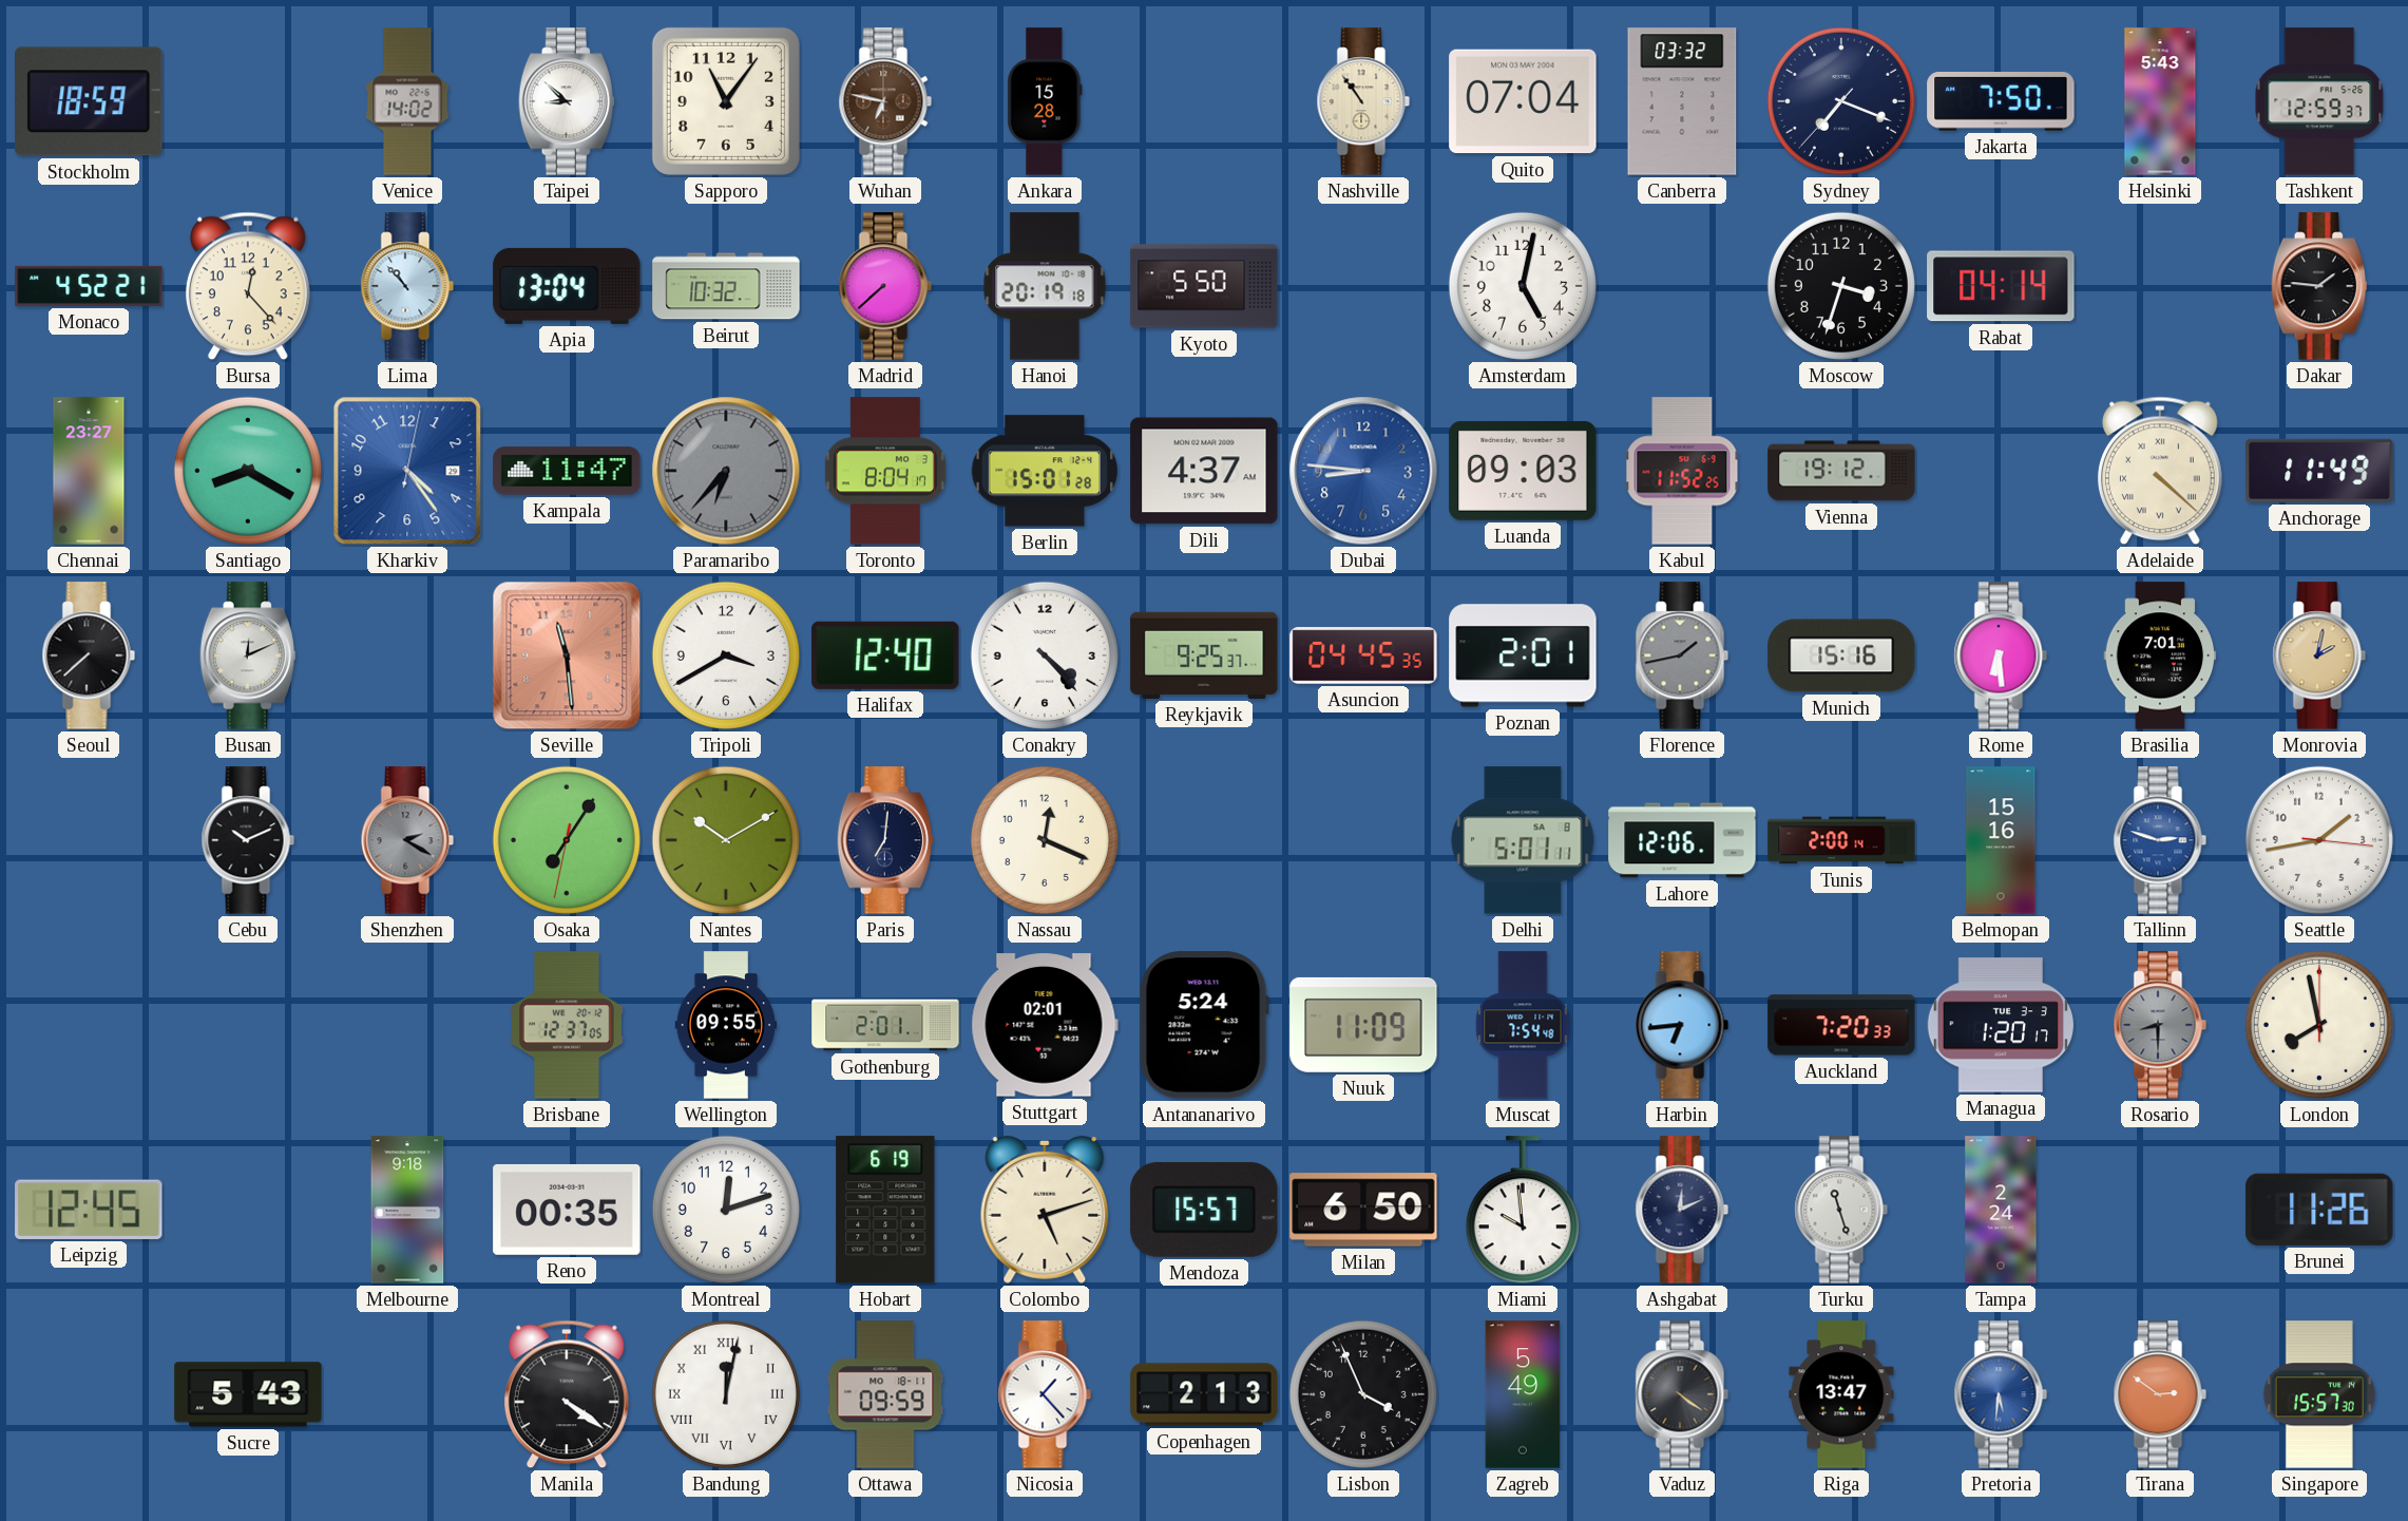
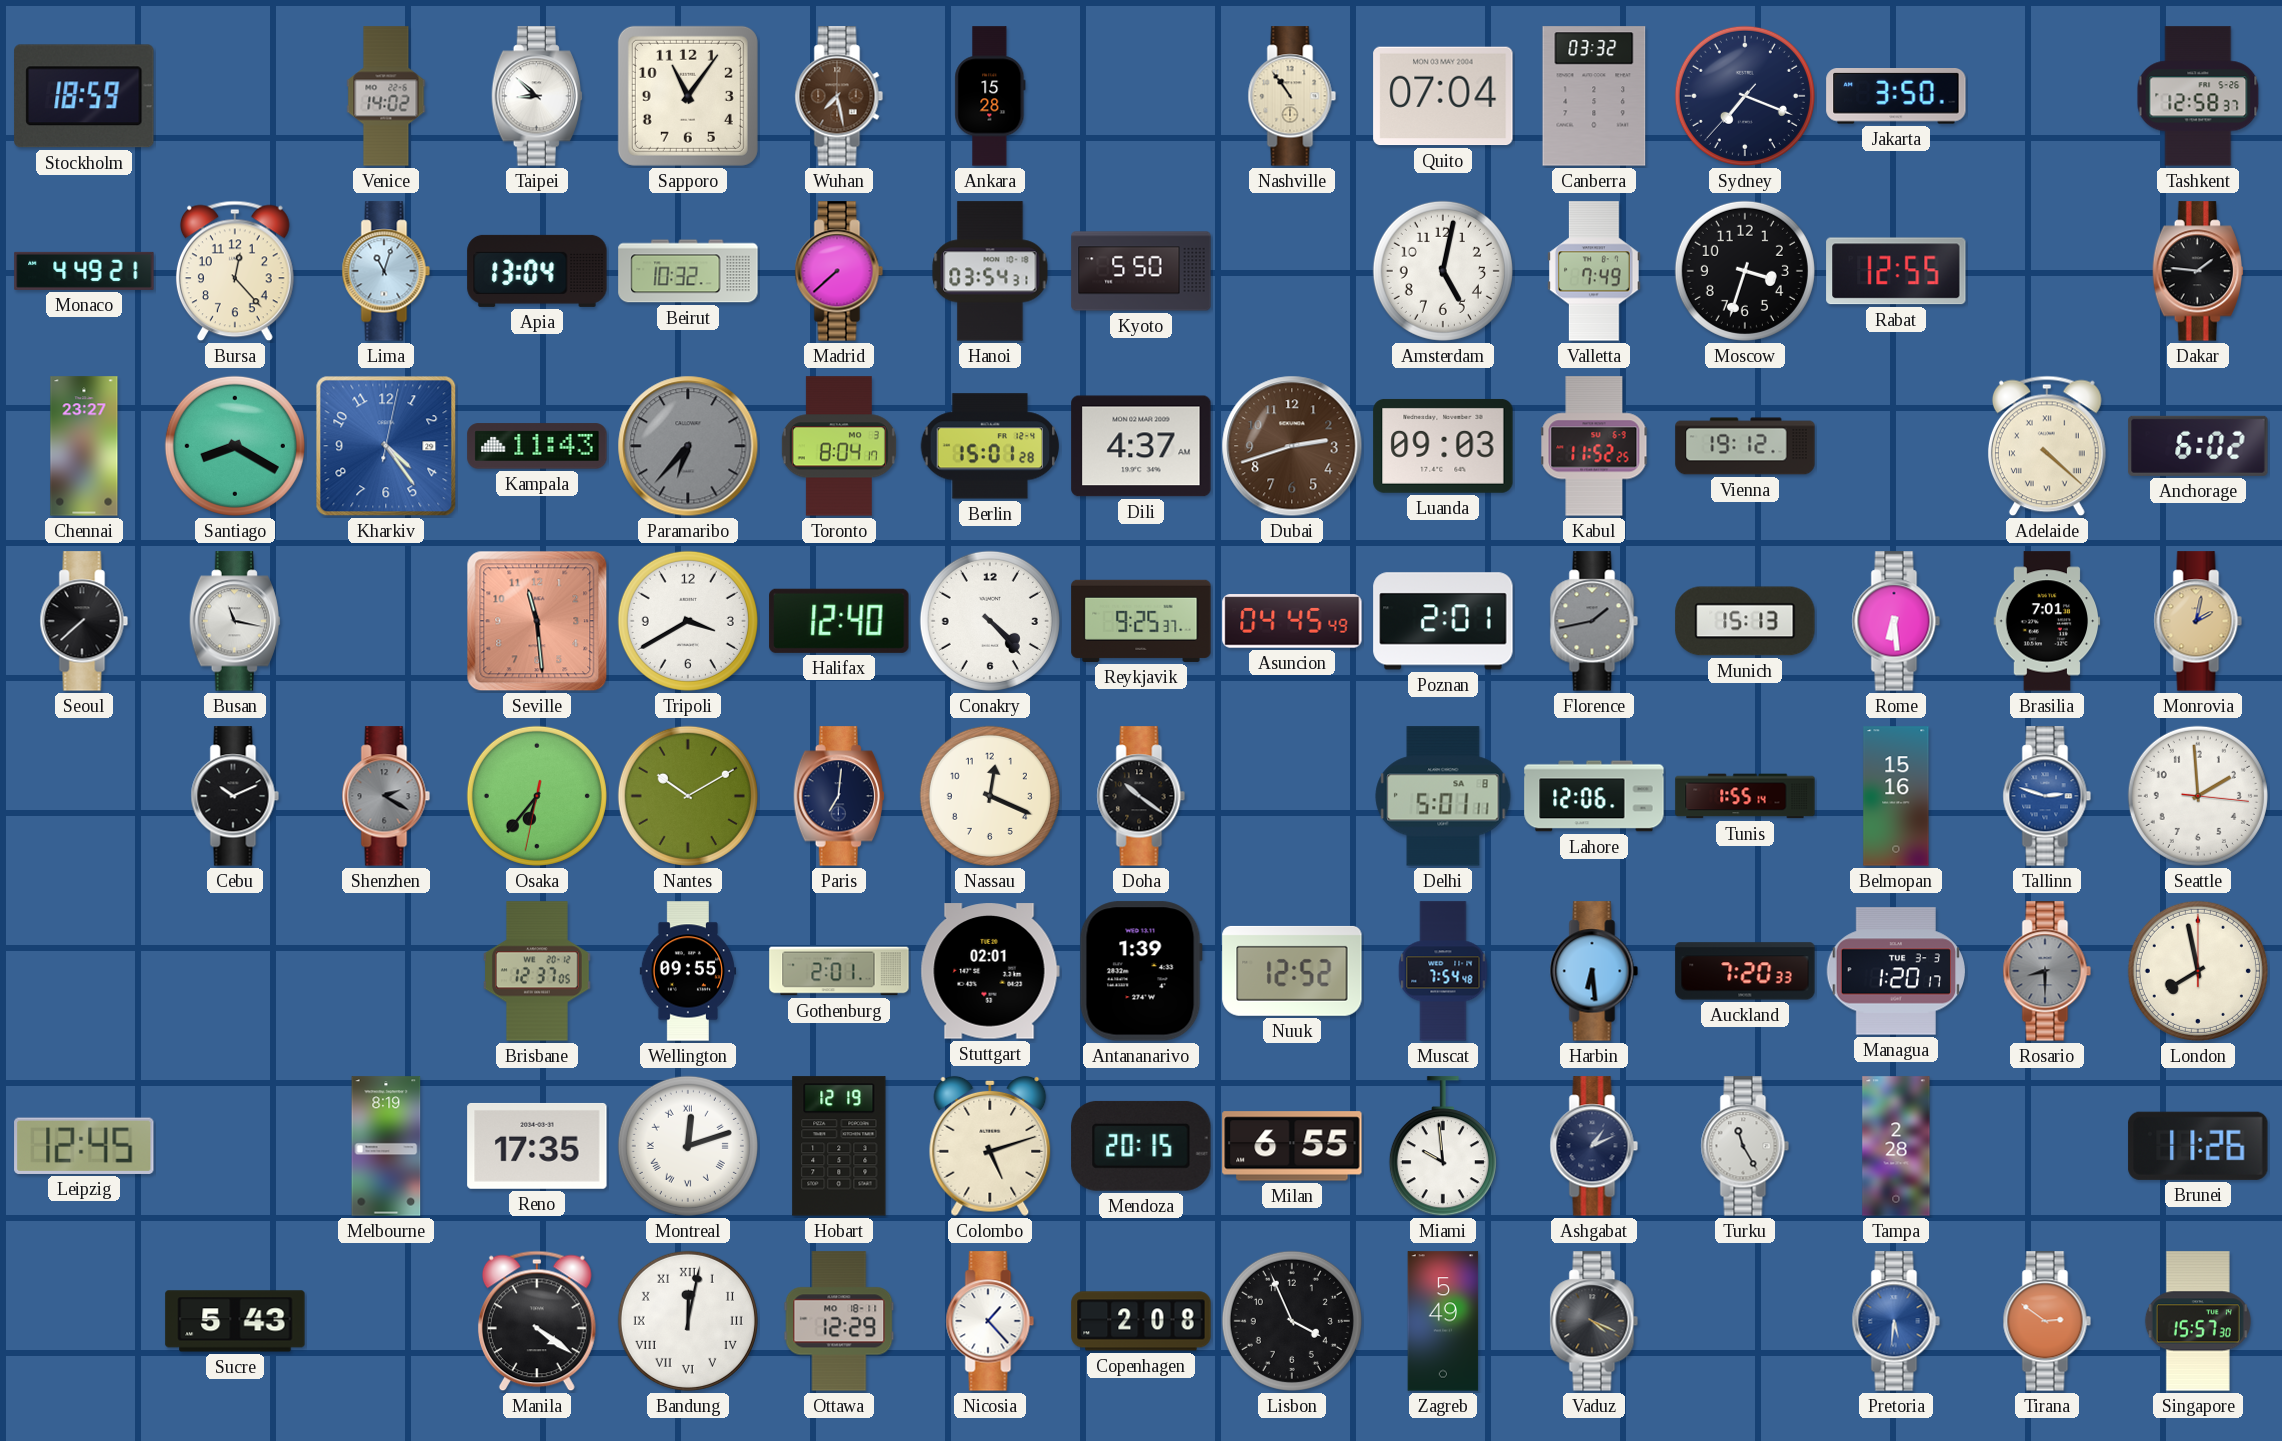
Wuhan: 6:47 -> 7:28 (839, 96)
Jakarta: 7:50 -> 3:50 (1896, 96)
Helsinki: 5:43 -> none (2160, 101)
Tashkent: 12:59 -> 12:58 (2198, 96)
Monaco: 4:52 -> 4:49 (84, 271)
Lima: 10:53 -> 11:03 (386, 271)
Hanoi: 20:19 -> 03:54 (990, 271)
Valletta: none -> 7:49 (1595, 271)
Rabat: 04:14 -> 12:55 (1896, 271)
Kampala: 11:47 -> 11:43 (537, 446)
Dubai: 8:46 -> 2:42 (1292, 446)
Dubai dial: blue -> brown (1292, 446)
Anchorage: 11:49 -> 6:02 (2198, 446)
Busan: 12:11 -> 11:17 (235, 621)
Asuncion: 04:45:35 -> 04:45:49 (1292, 621)
Munich: 15:16 -> 15:13 (1745, 621)
Osaka: 7:05 -> 6:36 (537, 796)
Doha: none -> 10:21 (1141, 796)
Tunis: 2:00 -> 1:55 (1745, 796)
Seattle: 1:43 -> 1:59 (2198, 796)
Antananarivo: 5:24 -> 1:39 (1141, 971)
Nuuk: 11:09 -> 12:52 (1292, 971)
Harbin: 6:44 -> 6:29 (1594, 971)
Melbourne: 9:18 -> 8:19 (386, 1146)
Reno: 00:35 -> 17:35 (537, 1146)
Montreal numerals: Arabic -> Roman (688, 1146)
Hobart: 6:19 -> 12:19 (839, 1146)
Mendoza: 15:57 -> 20:15 (1141, 1146)
Milan: 6:50 -> 6:55 (1292, 1146)
Ashgabat: 12:11 -> 1:11 (1594, 1146)
Turku: 11:27 -> 11:25 (1745, 1146)
Tampa: 2:24 -> 2:28 (1896, 1146)
Ottawa: 09:59 -> 12:29 (839, 1321)
Copenhagen: 2:13 -> 2:08 (1141, 1321)
Vaduz: 4:21 -> 4:19 (1594, 1321)
Riga: 13:47 -> none (1841, 1394)
